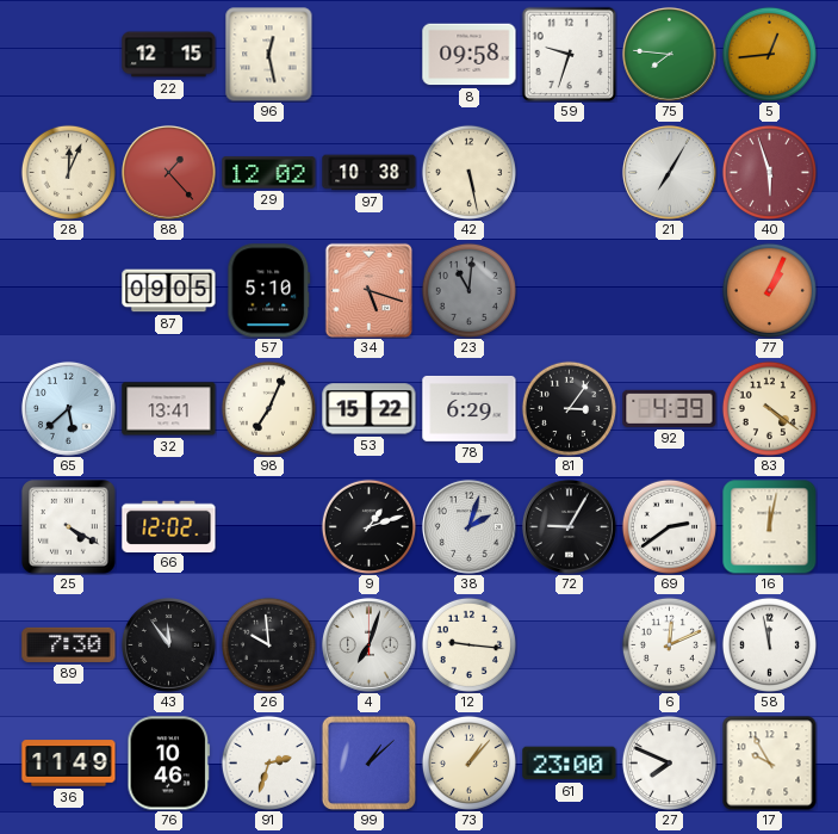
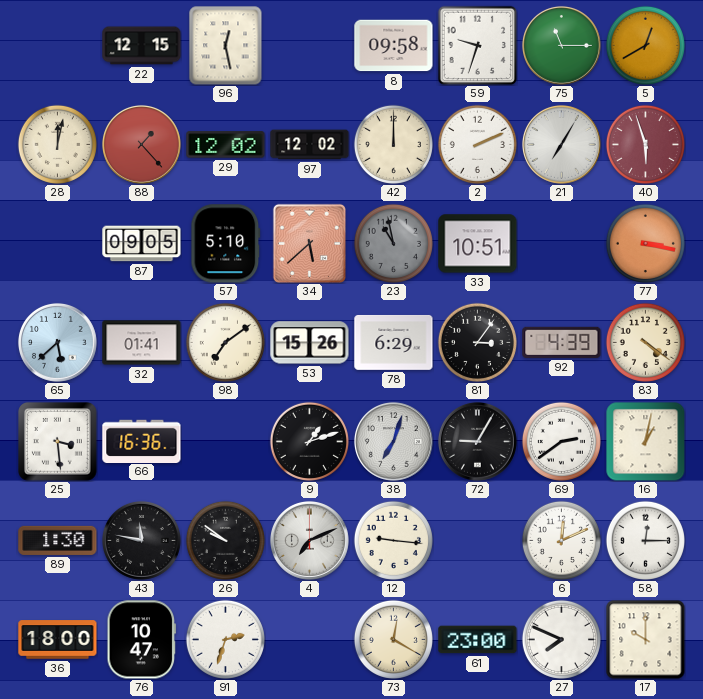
75: 7:46 -> 11:15 (561, 45)
5: 12:44 -> 12:40 (645, 45)
28: 12:04 -> 12:02 (57, 144)
97: 10:38 -> 12:02 (310, 145)
42: 5:28 -> 12:00 (393, 144)
2: none -> 2:11 (477, 144)
34: 5:18 -> 5:38 (309, 243)
23: 11:01 -> 10:58 (393, 243)
33: none -> 10:51 (478, 244)
77: 1:04 -> 3:17 (645, 243)
32: 13:41 -> 01:41 (142, 343)
98: 7:04 -> 7:09 (225, 342)
53: 15:22 -> 15:26 (310, 343)
25: 4:20 -> 3:29 (58, 442)
66: 12:02 -> 16:36 (142, 441)
38: 2:03 -> 7:03 (393, 441)
16: 12:02 -> 1:02 (645, 441)
89: 7:30 -> 1:30 (58, 540)
43: 11:54 -> 11:47 (141, 540)
26: 9:59 -> 9:51 (225, 540)
4: 7:03 -> 7:11 (309, 540)
58: 11:58 -> 12:15 (645, 540)
36: 11:49 -> 18:00 (58, 640)
76: 10:46 -> 10:47 (142, 640)
99: 1:08 -> none (368, 762)
73: 1:07 -> 12:20 (393, 639)
17: 9:55 -> 10:00 (646, 640)
